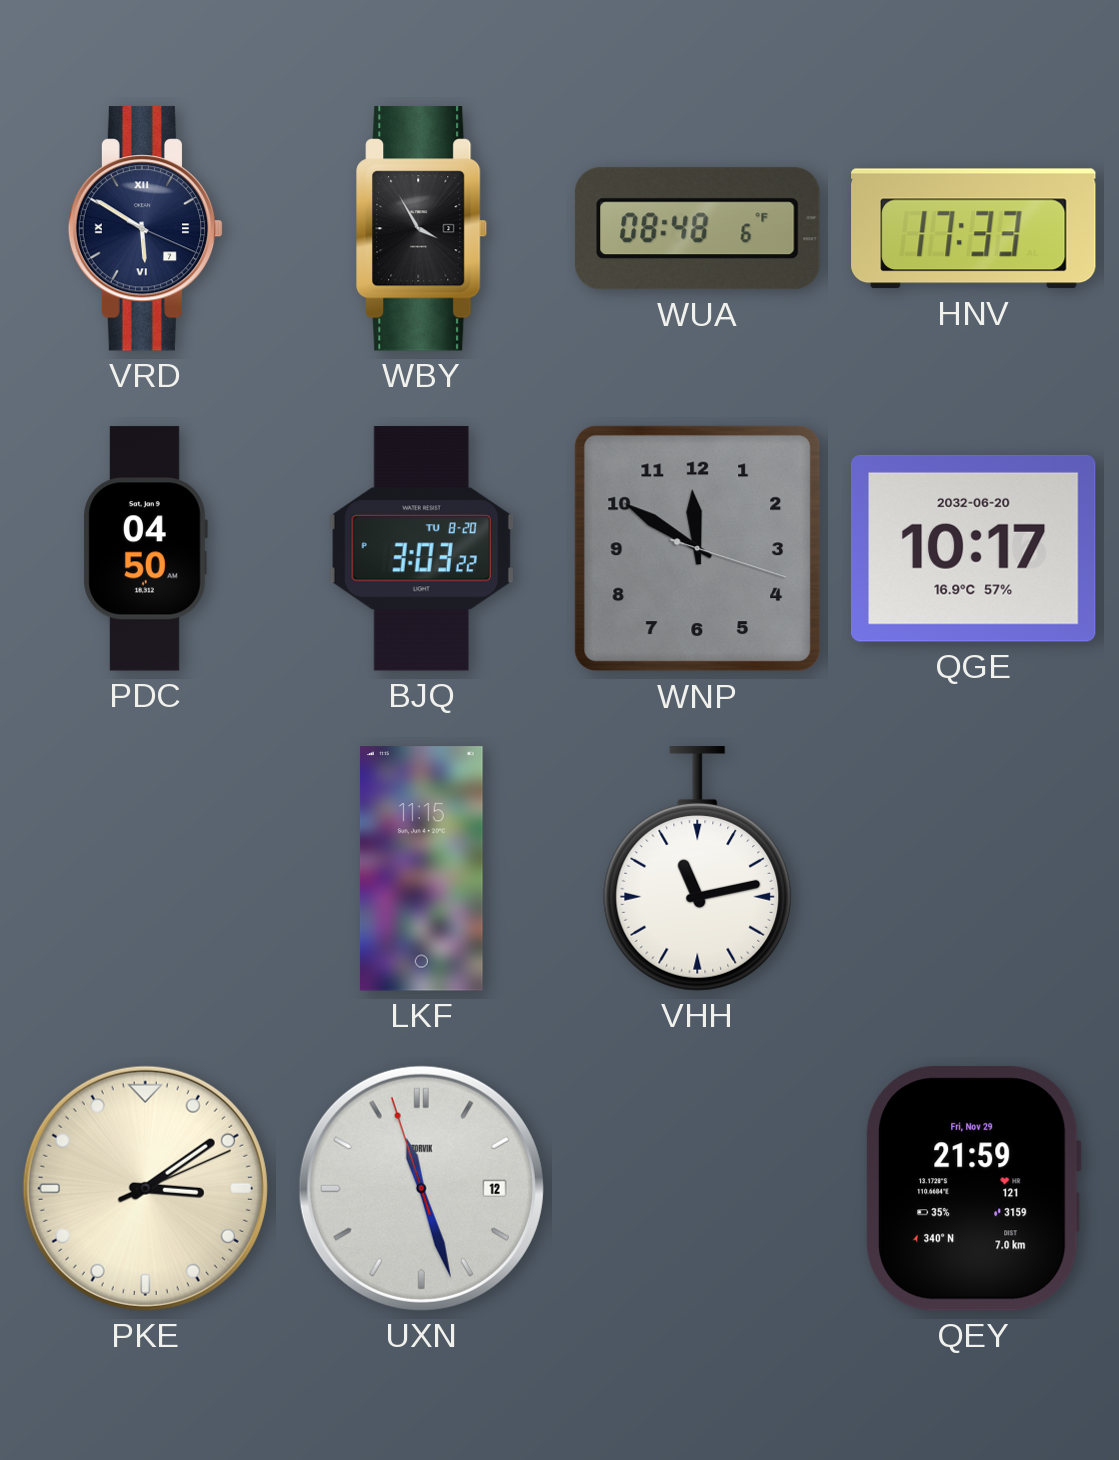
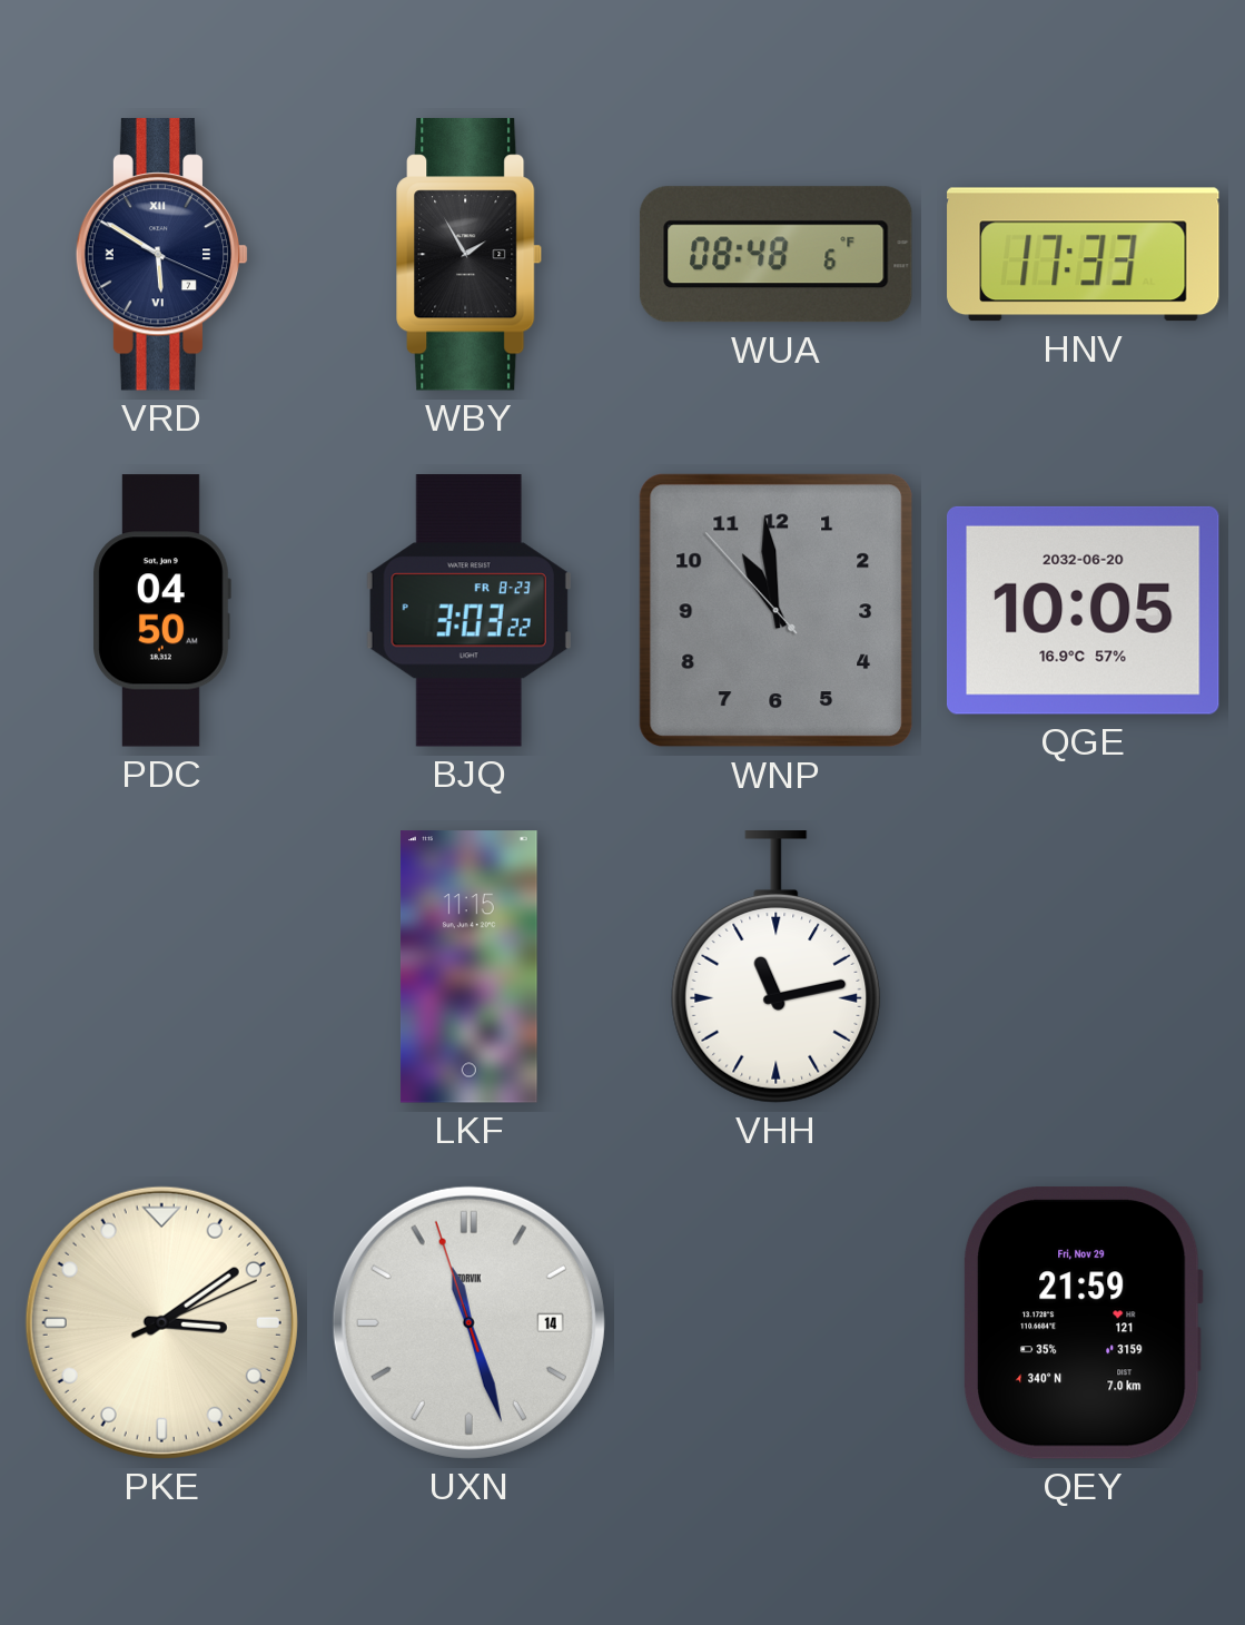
WBY: 3:55 -> 1:55 (470, 255)
BJQ date: TU 8-20 -> FR 8-23 (468, 611)
WNP: 11:50 -> 10:58 (777, 611)
QGE: 10:17 -> 10:05 (1083, 610)
UXN date: 12 -> 14 (468, 1322)
